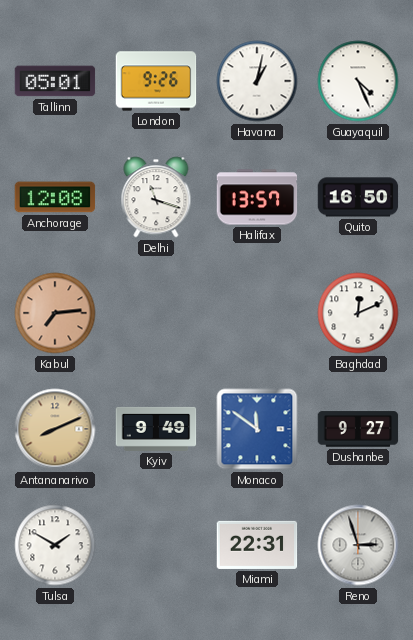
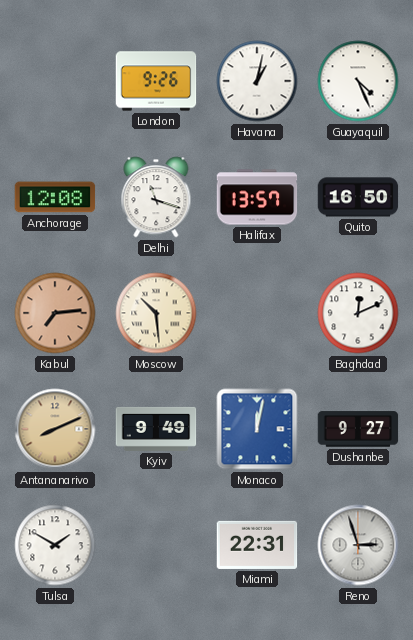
Tallinn: 05:01 -> none (55, 81)
Moscow: none -> 10:29 (156, 313)
Monaco: 11:51 -> 12:02 (257, 429)
